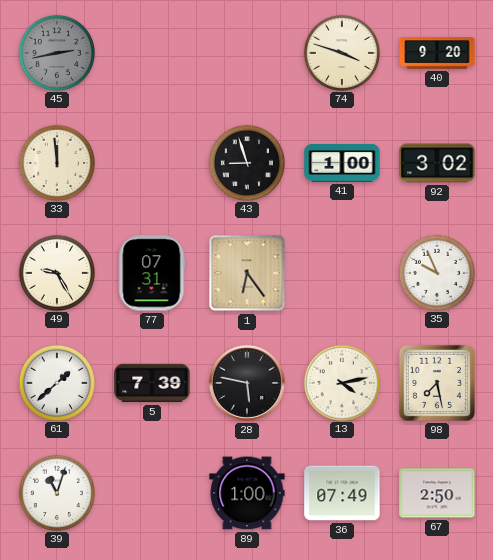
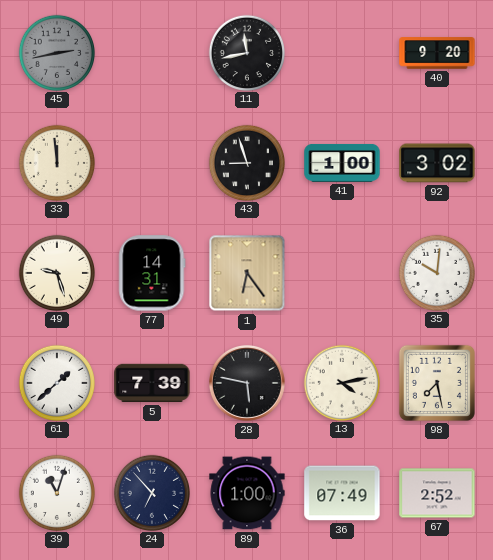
11: none -> 11:43 (246, 52)
74: 3:48 -> none (341, 52)
49: 9:25 -> 9:27 (56, 272)
77: 07:31 -> 14:31 (152, 273)
35: 9:56 -> 10:01 (436, 272)
24: none -> 6:53 (151, 492)
67: 2:50 -> 2:52 (437, 493)
